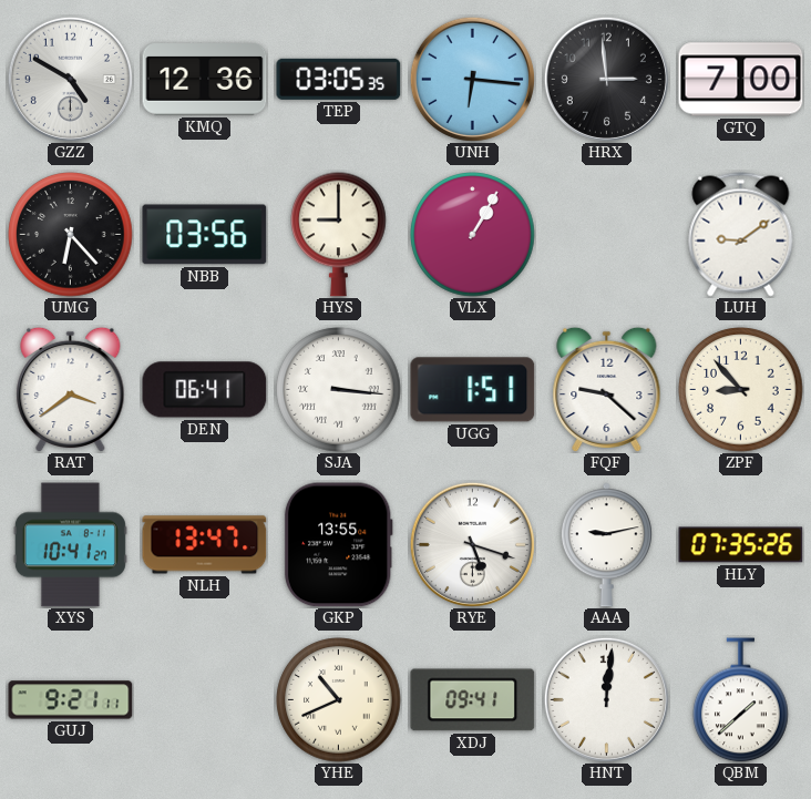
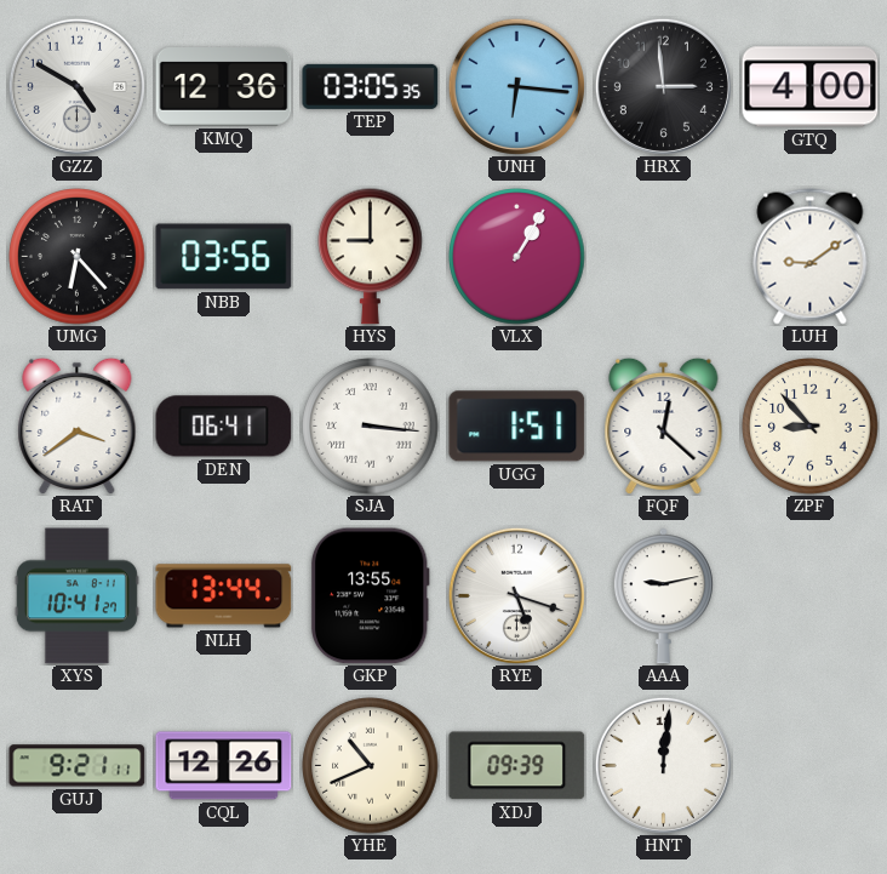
GTQ: 7:00 -> 4:00 (811, 87)
FQF: 9:22 -> 12:22 (664, 425)
NLH: 13:47 -> 13:44 (224, 596)
HLY: 07:35 -> none (741, 545)
CQL: none -> 12:26 (224, 766)
XDJ: 09:41 -> 09:39 (517, 766)
QBM: 1:38 -> none (741, 700)
